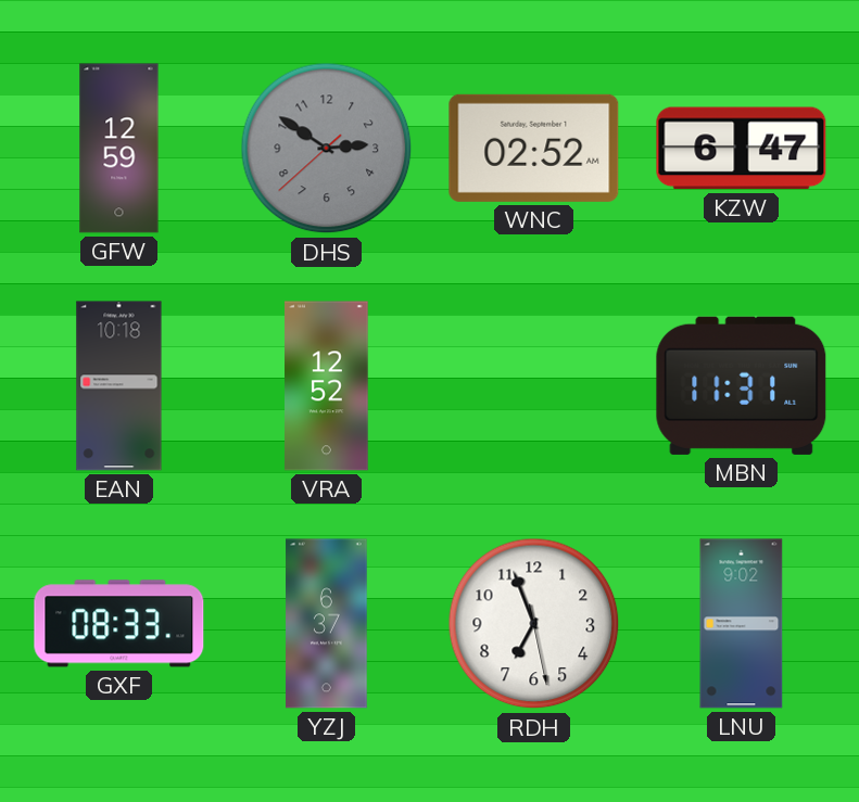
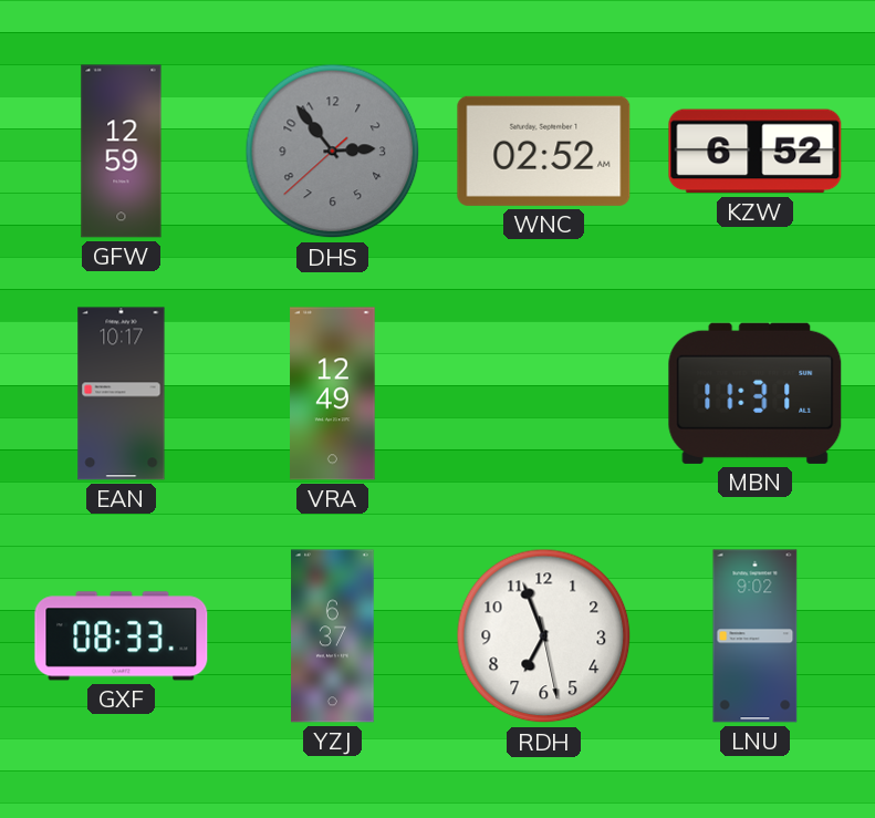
DHS: 2:50 -> 2:53 (333, 152)
KZW: 6:47 -> 6:52 (756, 152)
EAN: 10:18 -> 10:17 (122, 394)
VRA: 12:52 -> 12:49 (333, 394)
